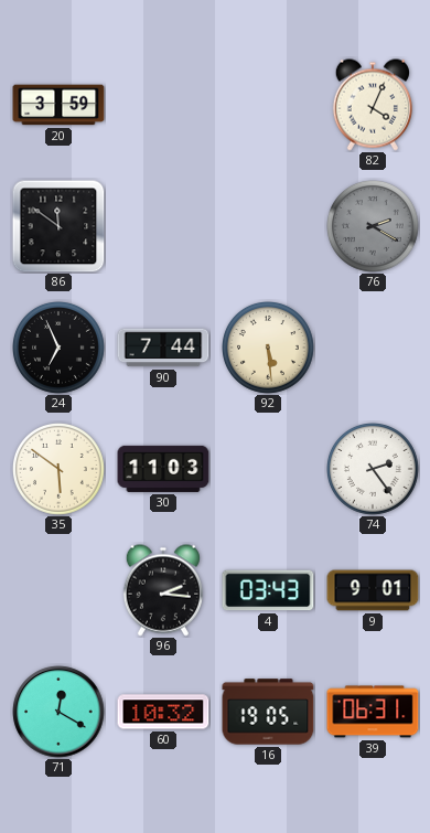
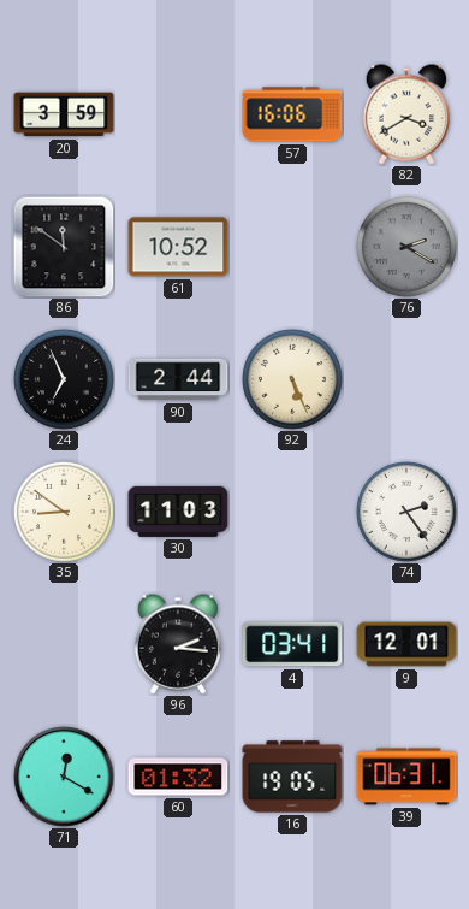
57: none -> 16:06 (292, 114)
82: 4:04 -> 3:40 (405, 114)
61: none -> 10:52 (178, 247)
90: 7:44 -> 2:44 (178, 379)
92: 5:29 -> 5:26 (293, 380)
35: 5:51 -> 8:51 (65, 513)
4: 03:43 -> 03:41 (292, 644)
9: 9:01 -> 12:01 (406, 644)
60: 10:32 -> 01:32 (178, 777)
